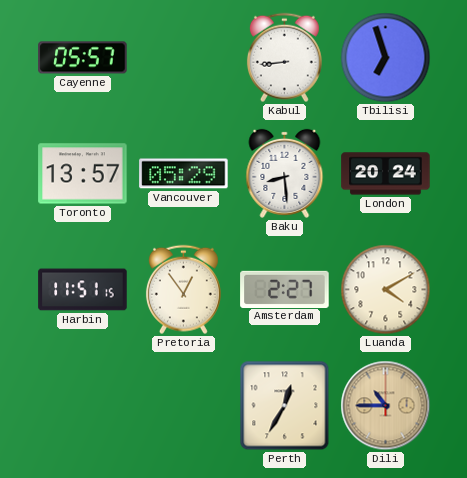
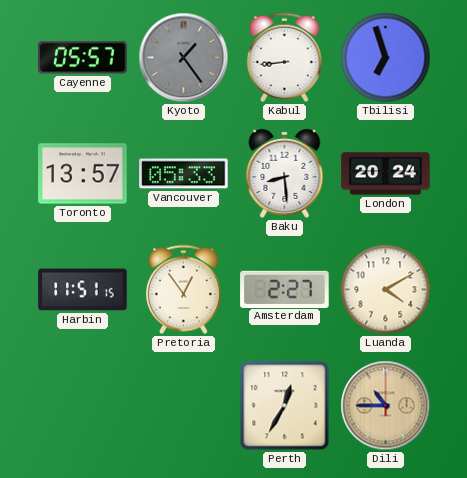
Kyoto: none -> 1:24 (184, 58)
Vancouver: 05:29 -> 05:33 (184, 174)
